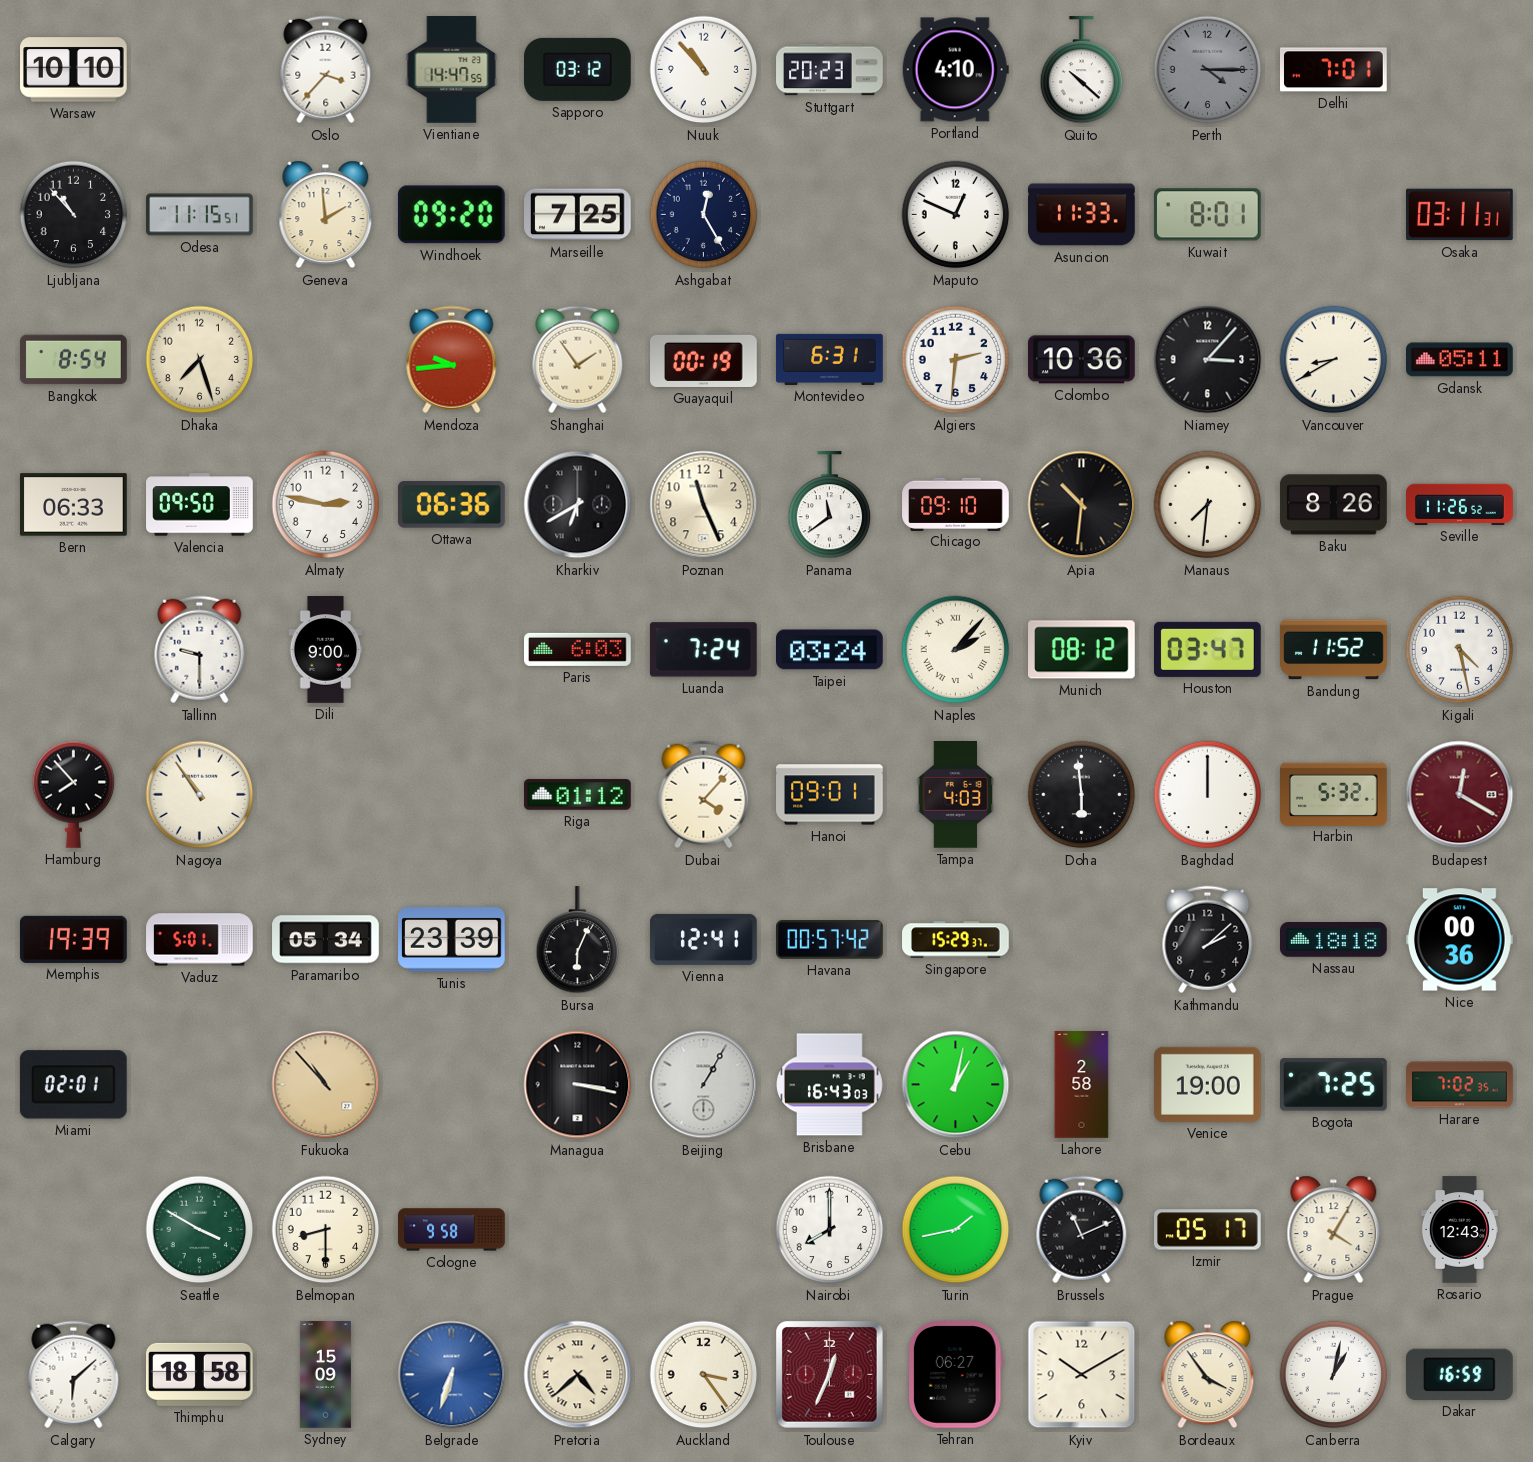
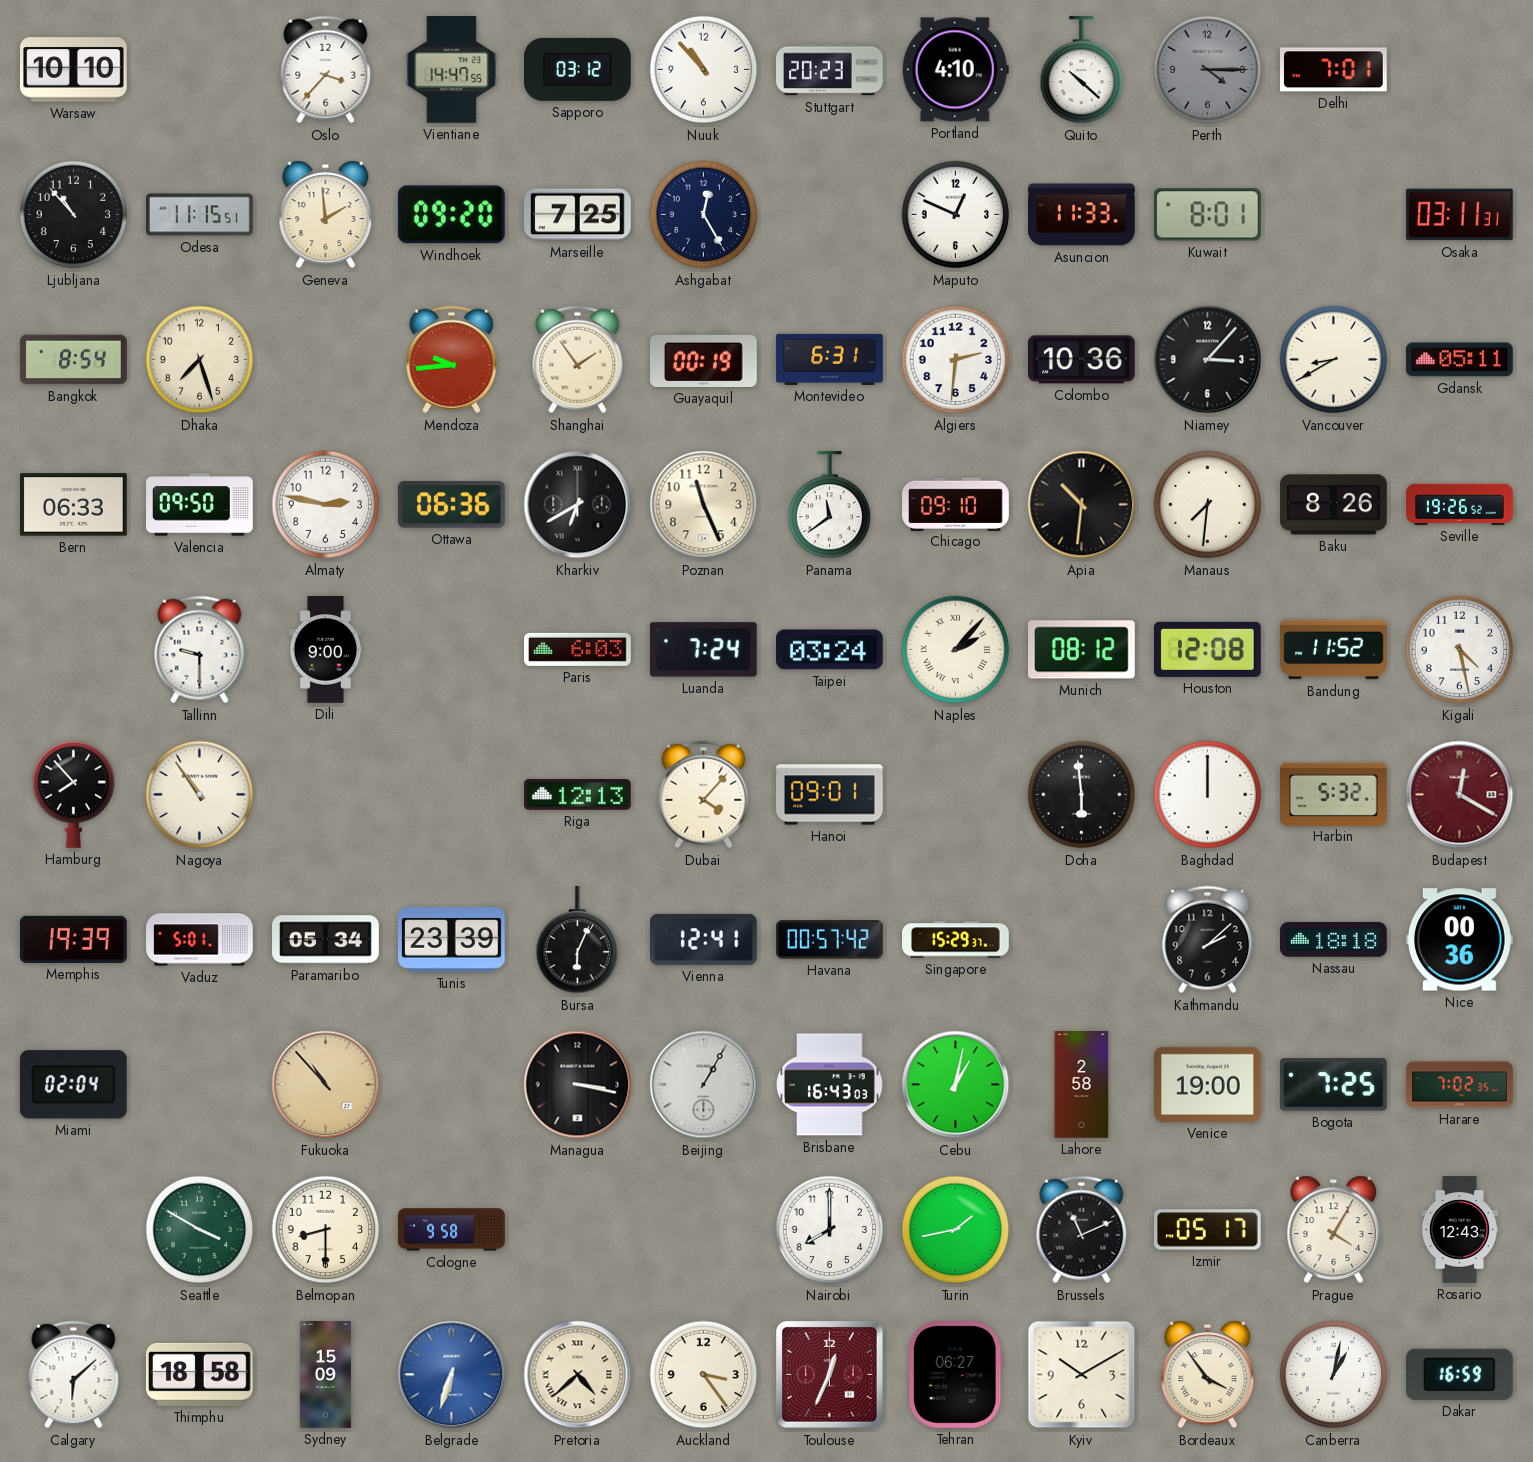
Seville: 11:26 -> 19:26 (1460, 504)
Houston: 03:47 -> 12:08 (1208, 649)
Riga: 01:12 -> 12:13 (578, 795)
Tampa: 4:03 -> none (956, 795)
Miami: 02:01 -> 02:04 (73, 1085)
